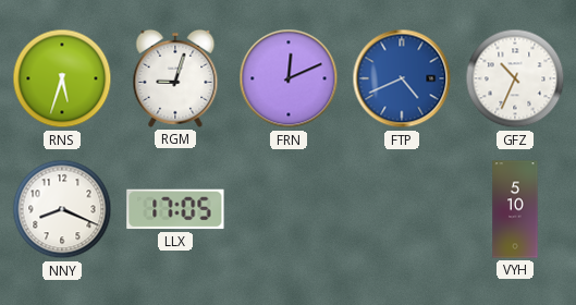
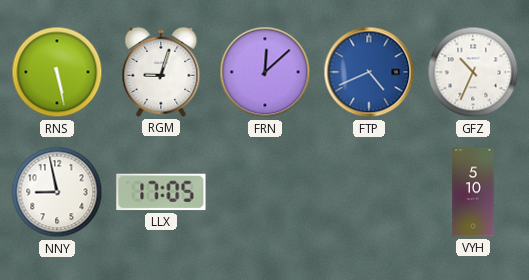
RNS: 5:33 -> 5:28 (57, 72)
FRN: 12:11 -> 12:08 (265, 72)
NNY: 8:19 -> 8:58 (57, 192)
